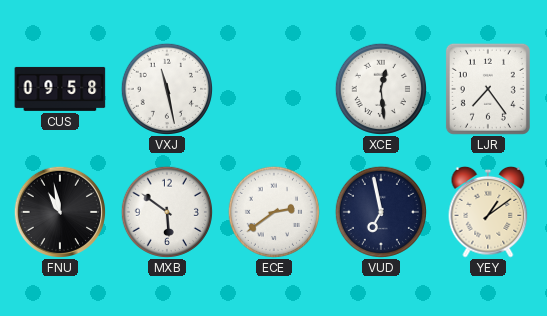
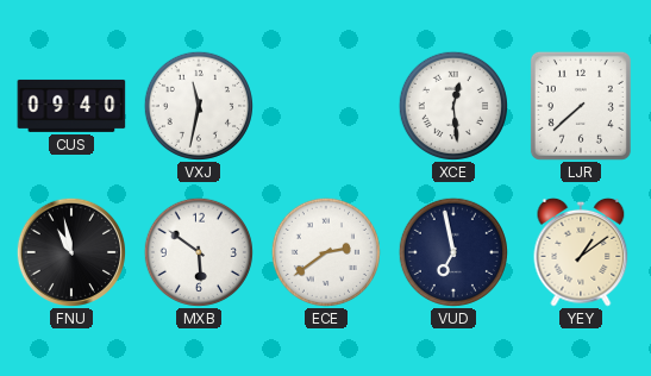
CUS: 09:58 -> 09:40 (71, 106)
VXJ: 11:28 -> 11:32 (198, 105)
LJR: 7:24 -> 7:38 (581, 106)
